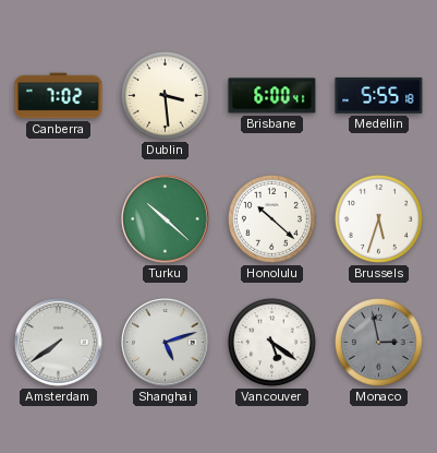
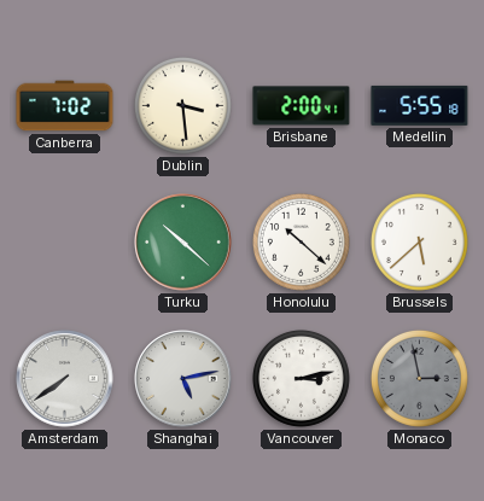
Brisbane: 6:00 -> 2:00 (302, 106)
Brussels: 5:33 -> 5:38 (419, 241)
Shanghai: 5:12 -> 5:13 (183, 379)
Vancouver: 5:21 -> 3:13 (301, 378)
